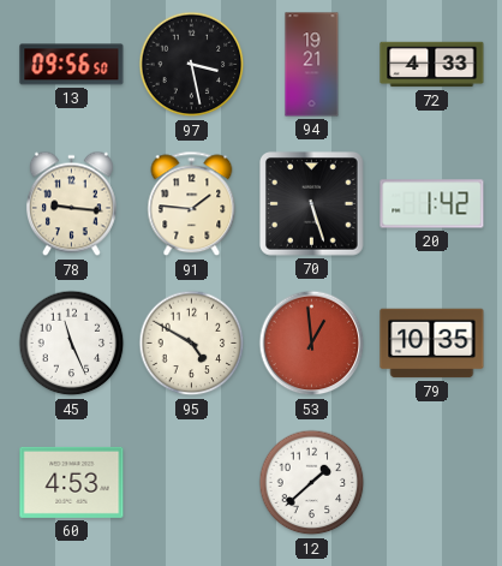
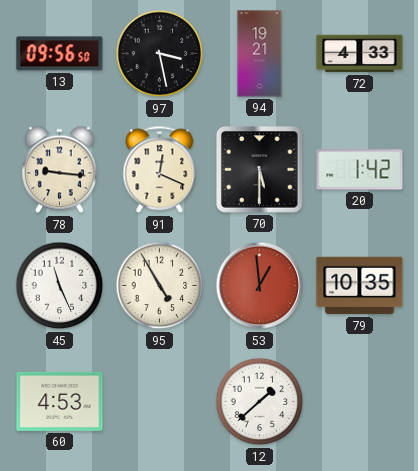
91: 1:46 -> 12:19 (160, 170)
70: 5:27 -> 5:30 (260, 170)
95: 4:50 -> 4:55 (160, 286)
